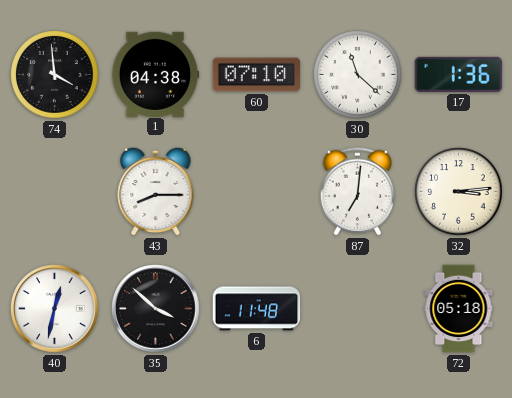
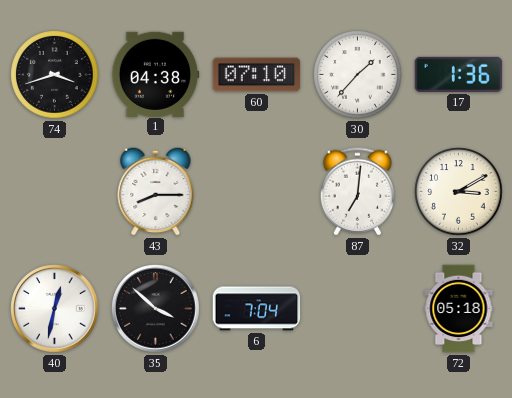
74: 3:59 -> 3:42 (55, 75)
30: 11:22 -> 1:37 (358, 75)
32: 3:14 -> 3:10 (459, 192)
6: 11:48 -> 7:04 (257, 309)
